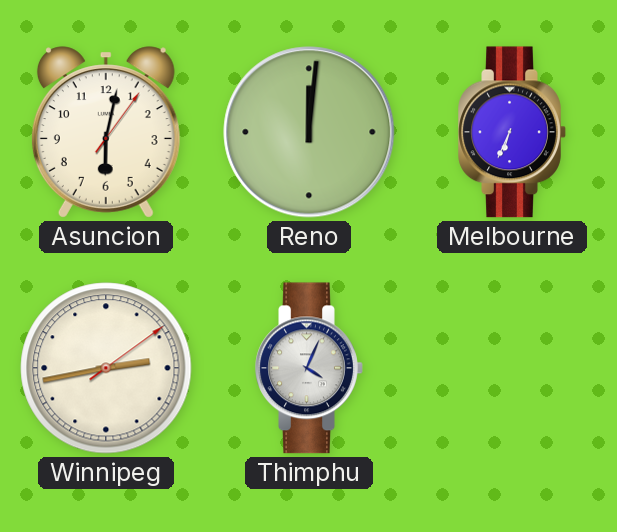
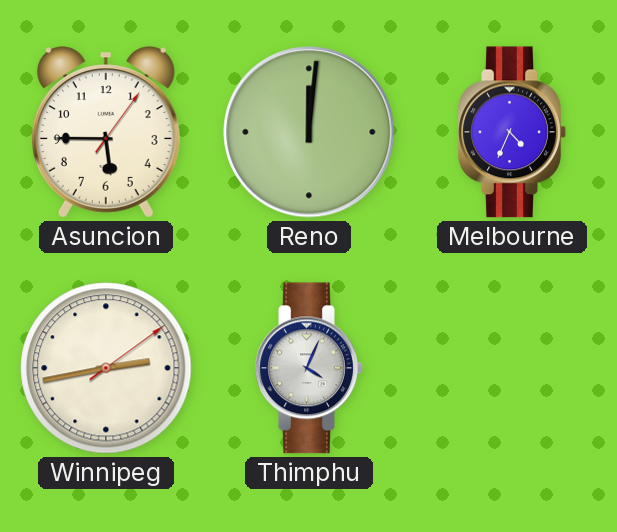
Asuncion: 6:02 -> 5:45 (106, 132)
Melbourne: 6:34 -> 4:34 (512, 132)
